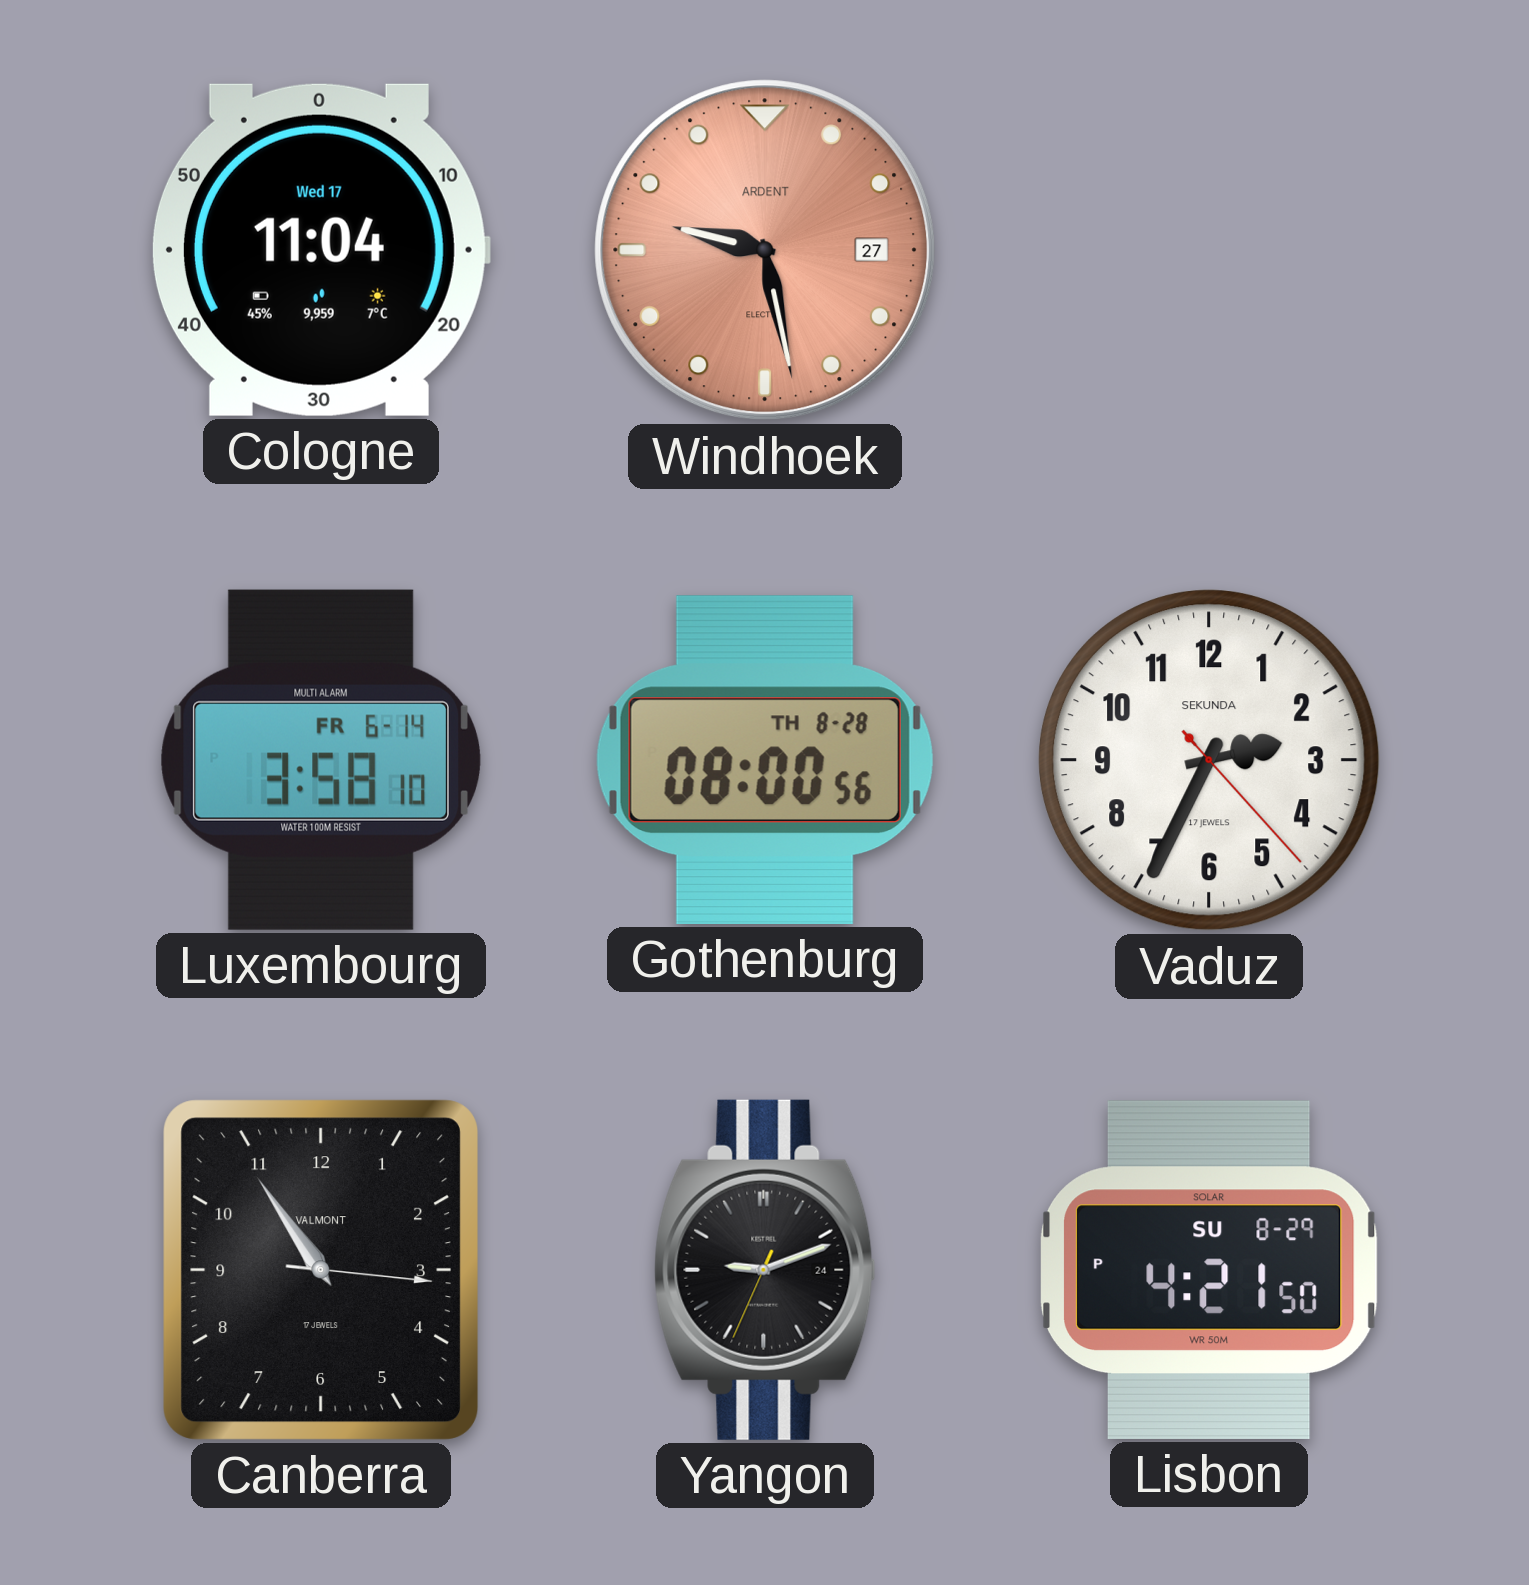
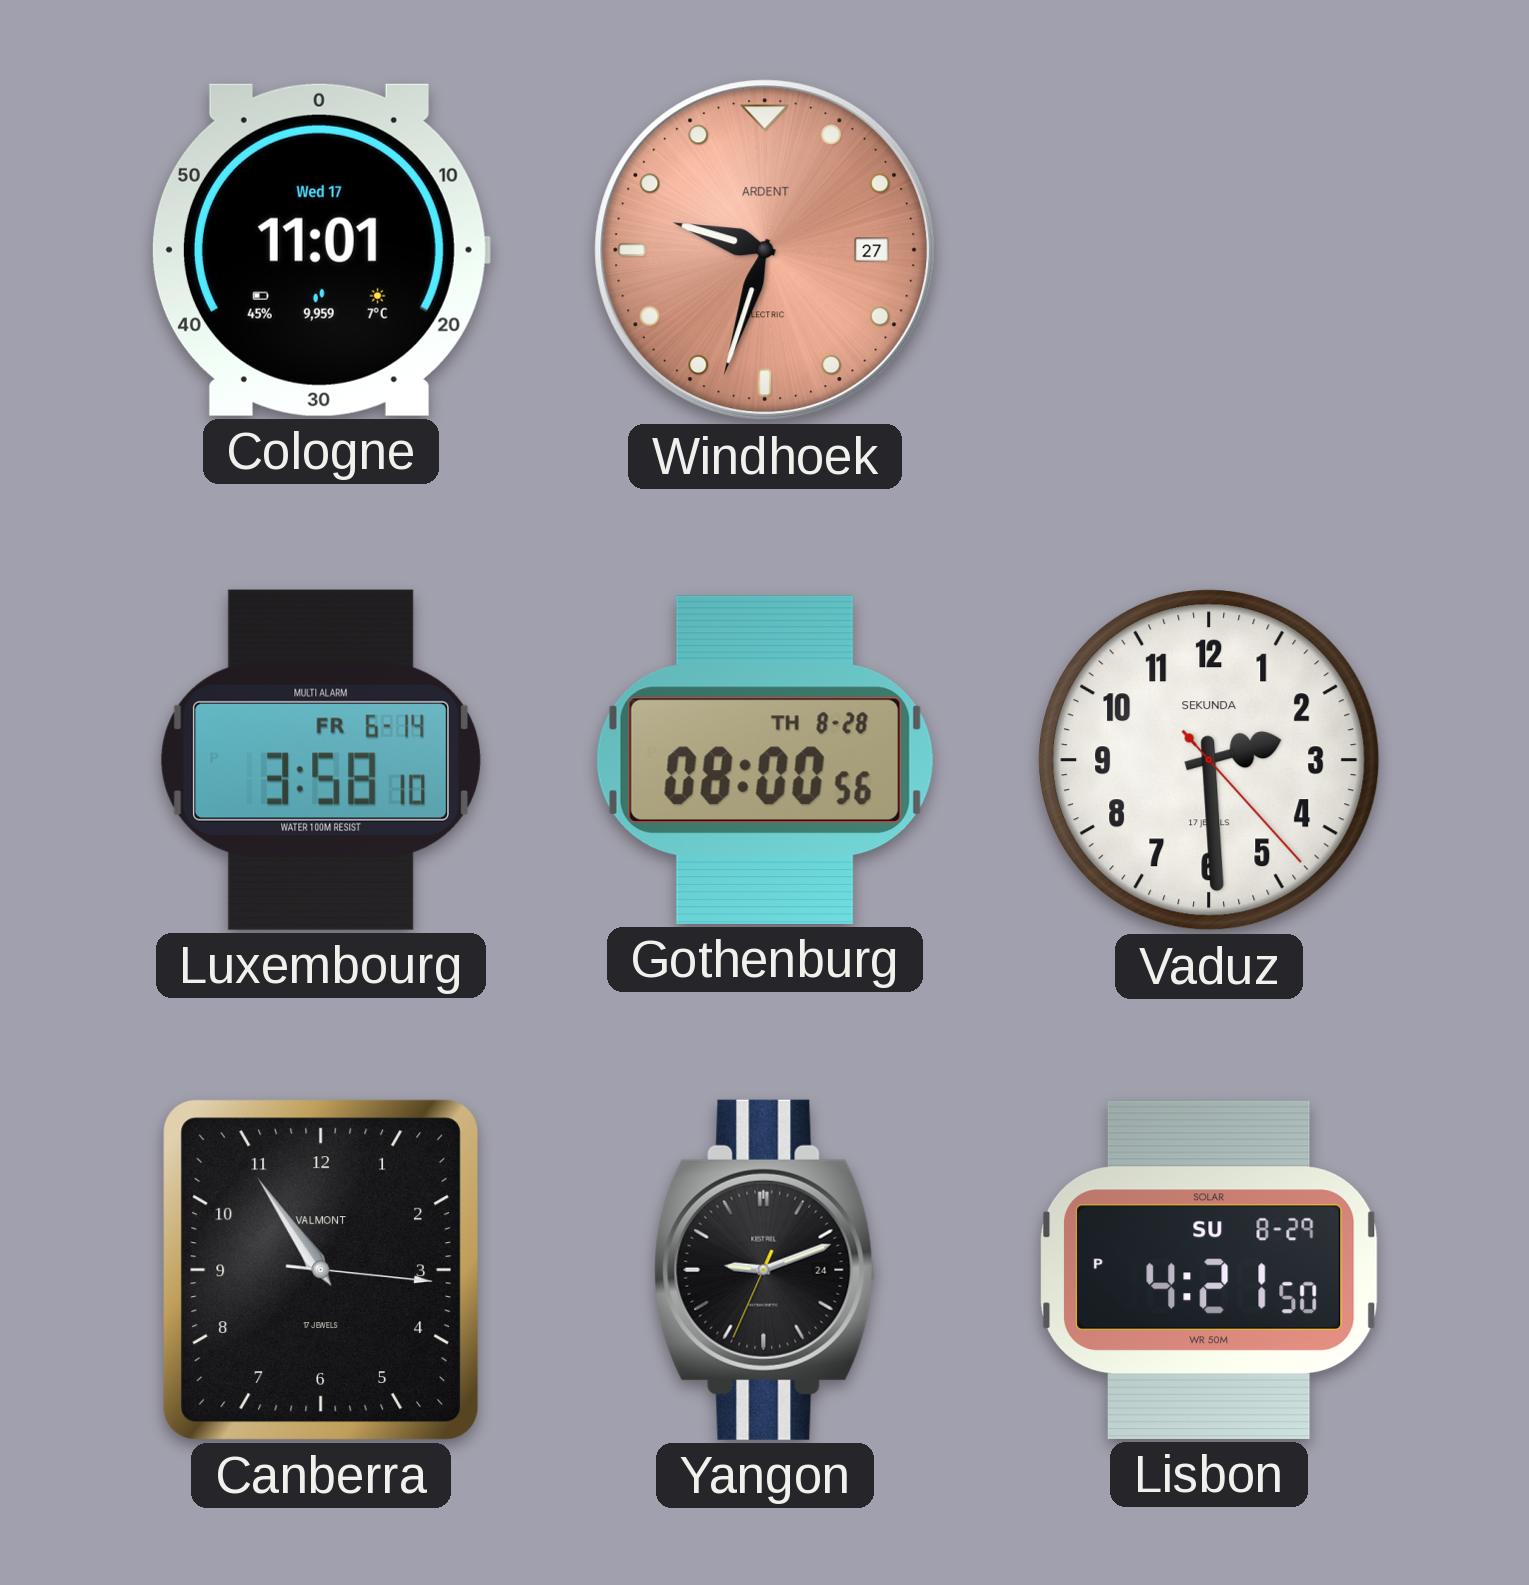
Cologne: 11:04 -> 11:01 (320, 250)
Windhoek: 9:28 -> 9:33 (765, 250)
Vaduz: 2:34 -> 2:29 (1209, 760)
